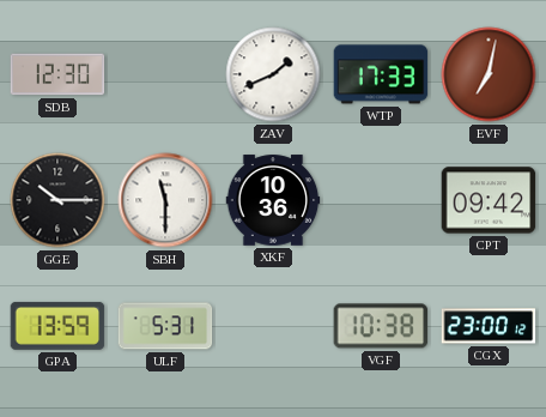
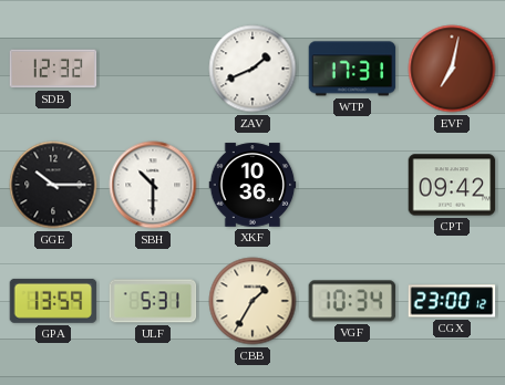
SDB: 12:30 -> 12:32 (53, 69)
WTP: 17:33 -> 17:31 (352, 69)
SBH: 11:30 -> 10:30 (153, 185)
CBB: none -> 1:35 (252, 301)
VGF: 10:38 -> 10:34 (352, 301)
